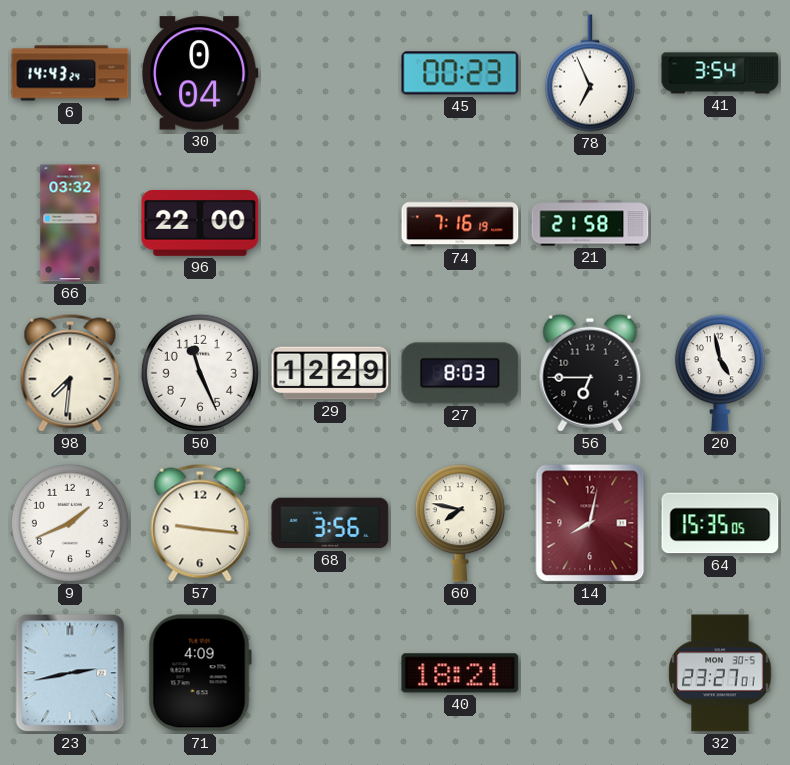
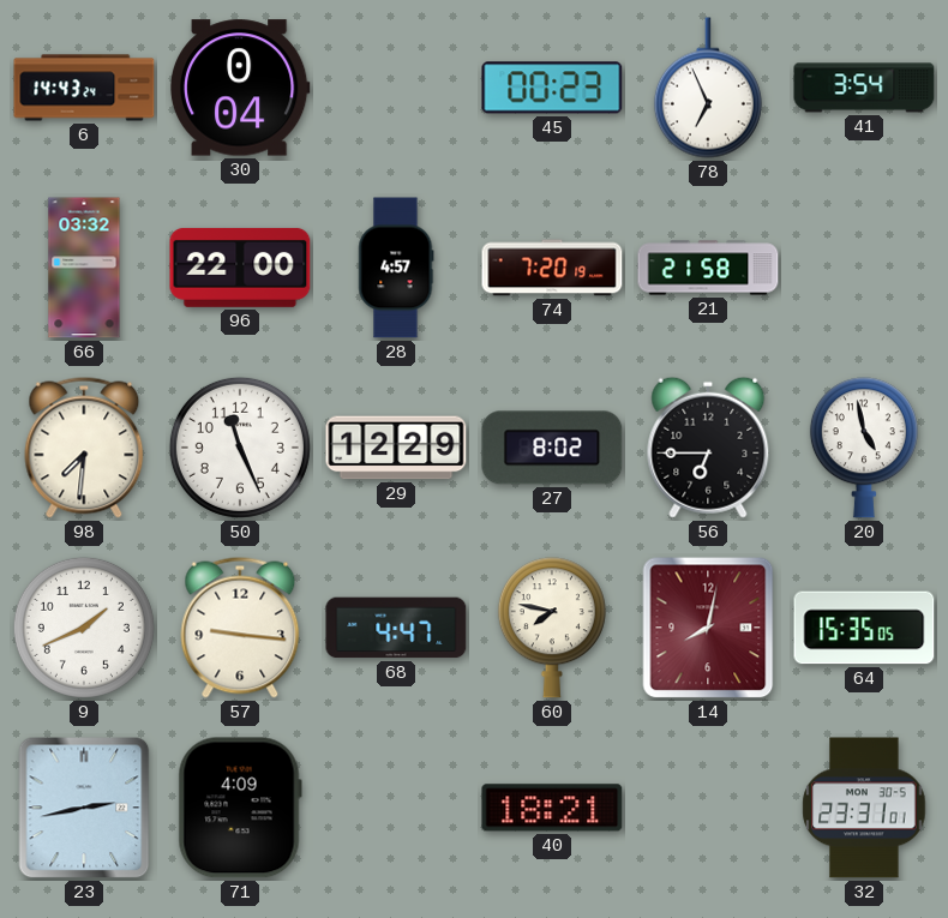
28: none -> 4:57 (396, 268)
74: 7:16 -> 7:20 (552, 268)
27: 8:03 -> 8:02 (552, 448)
68: 3:56 -> 4:47 (396, 628)
32: 23:27 -> 23:31 (864, 808)
